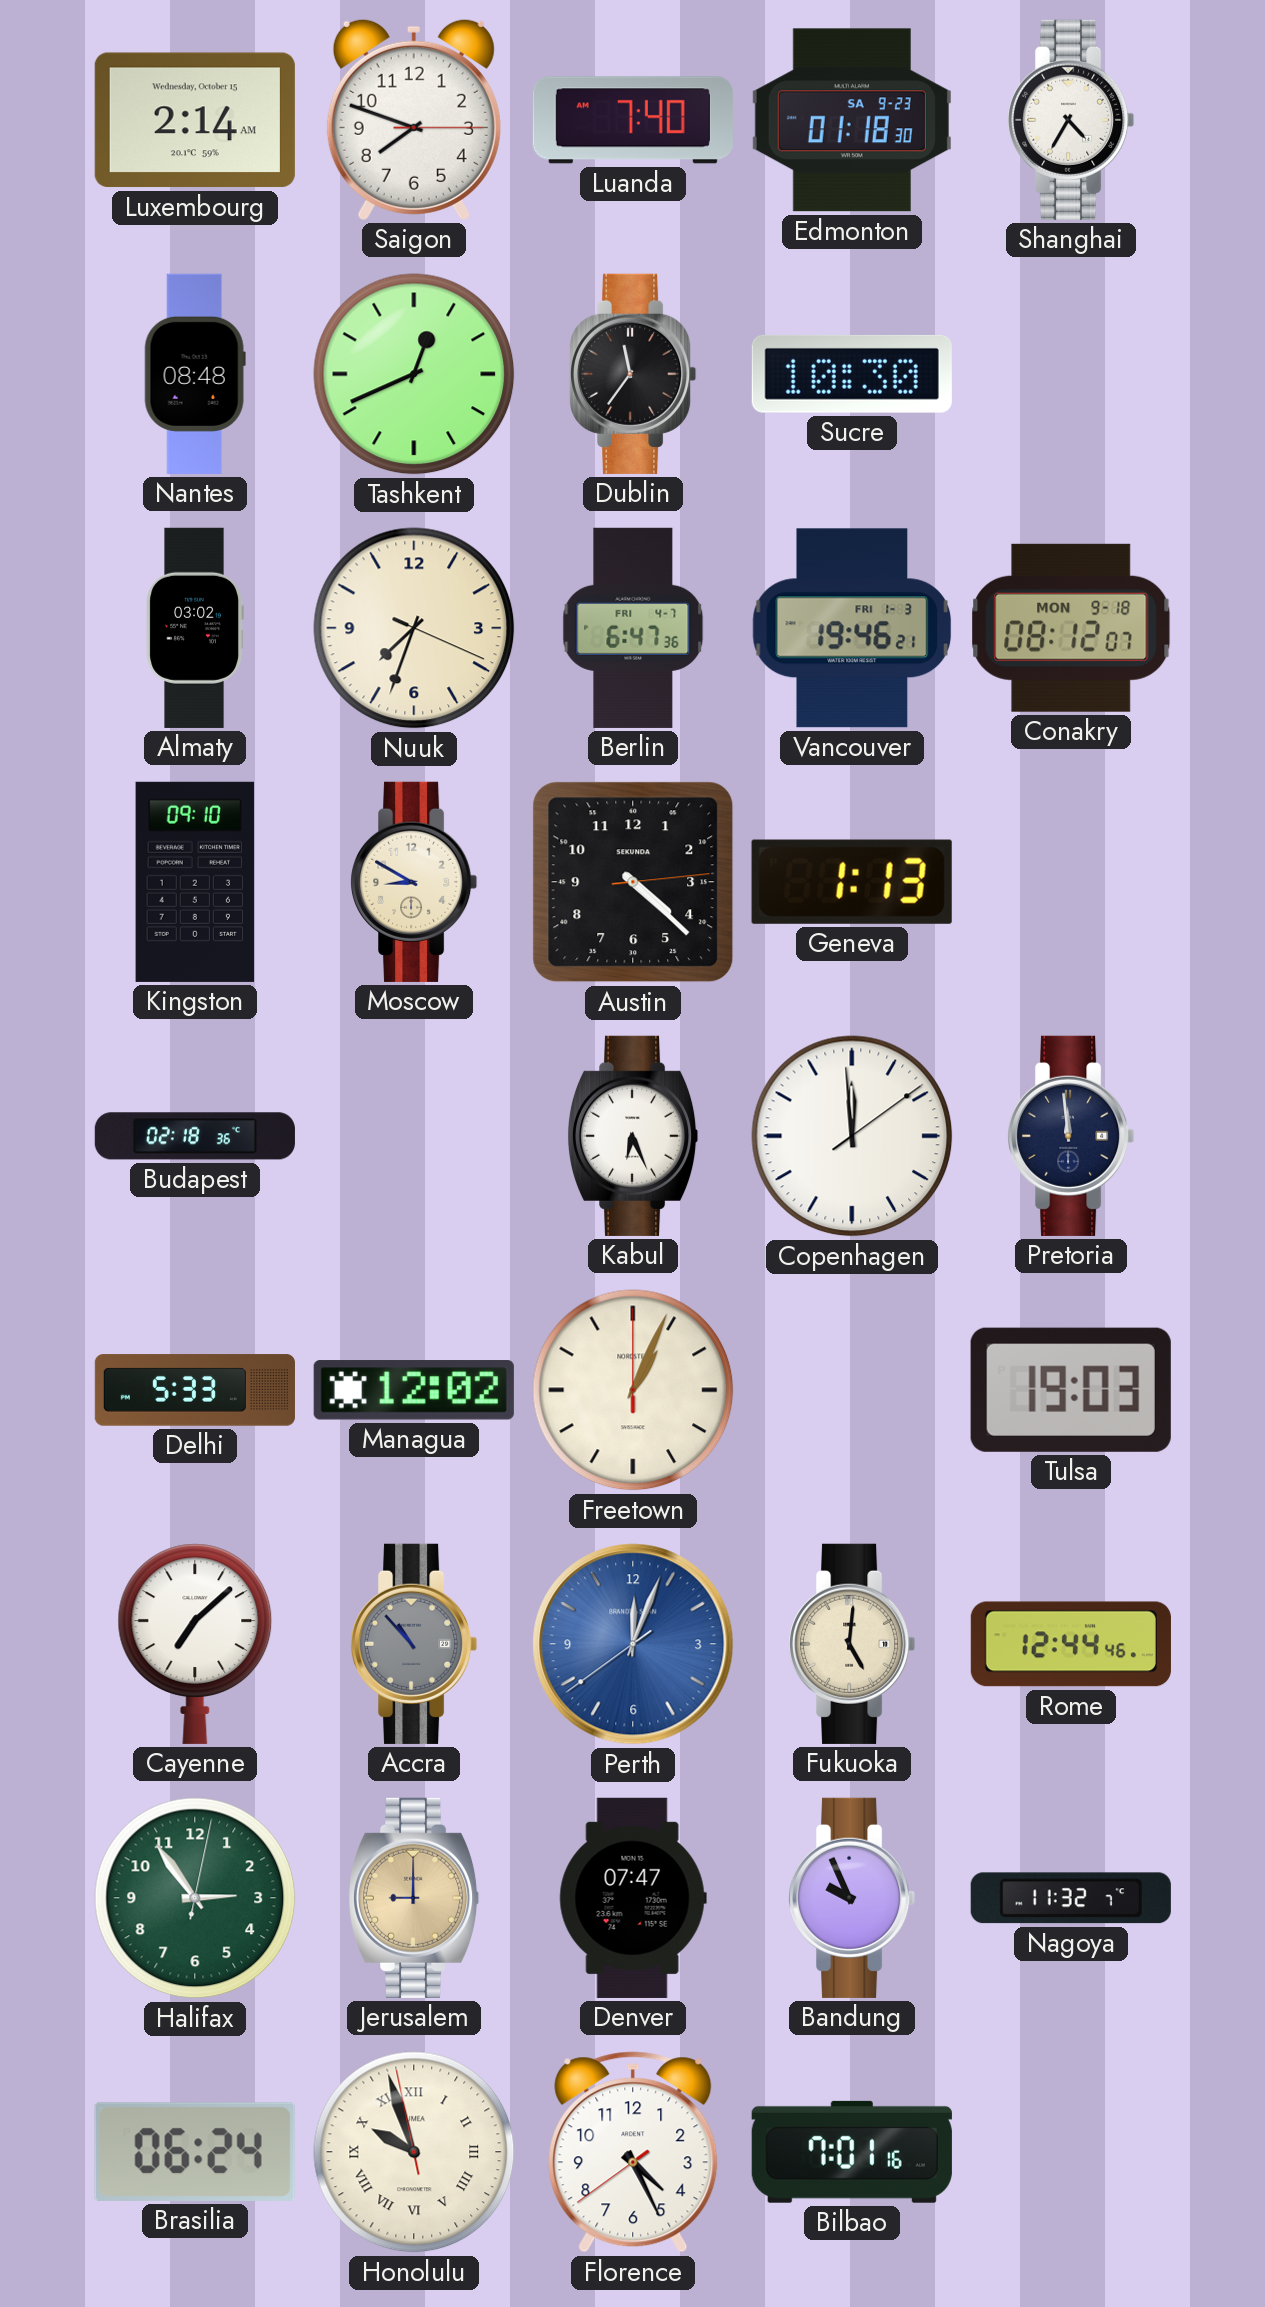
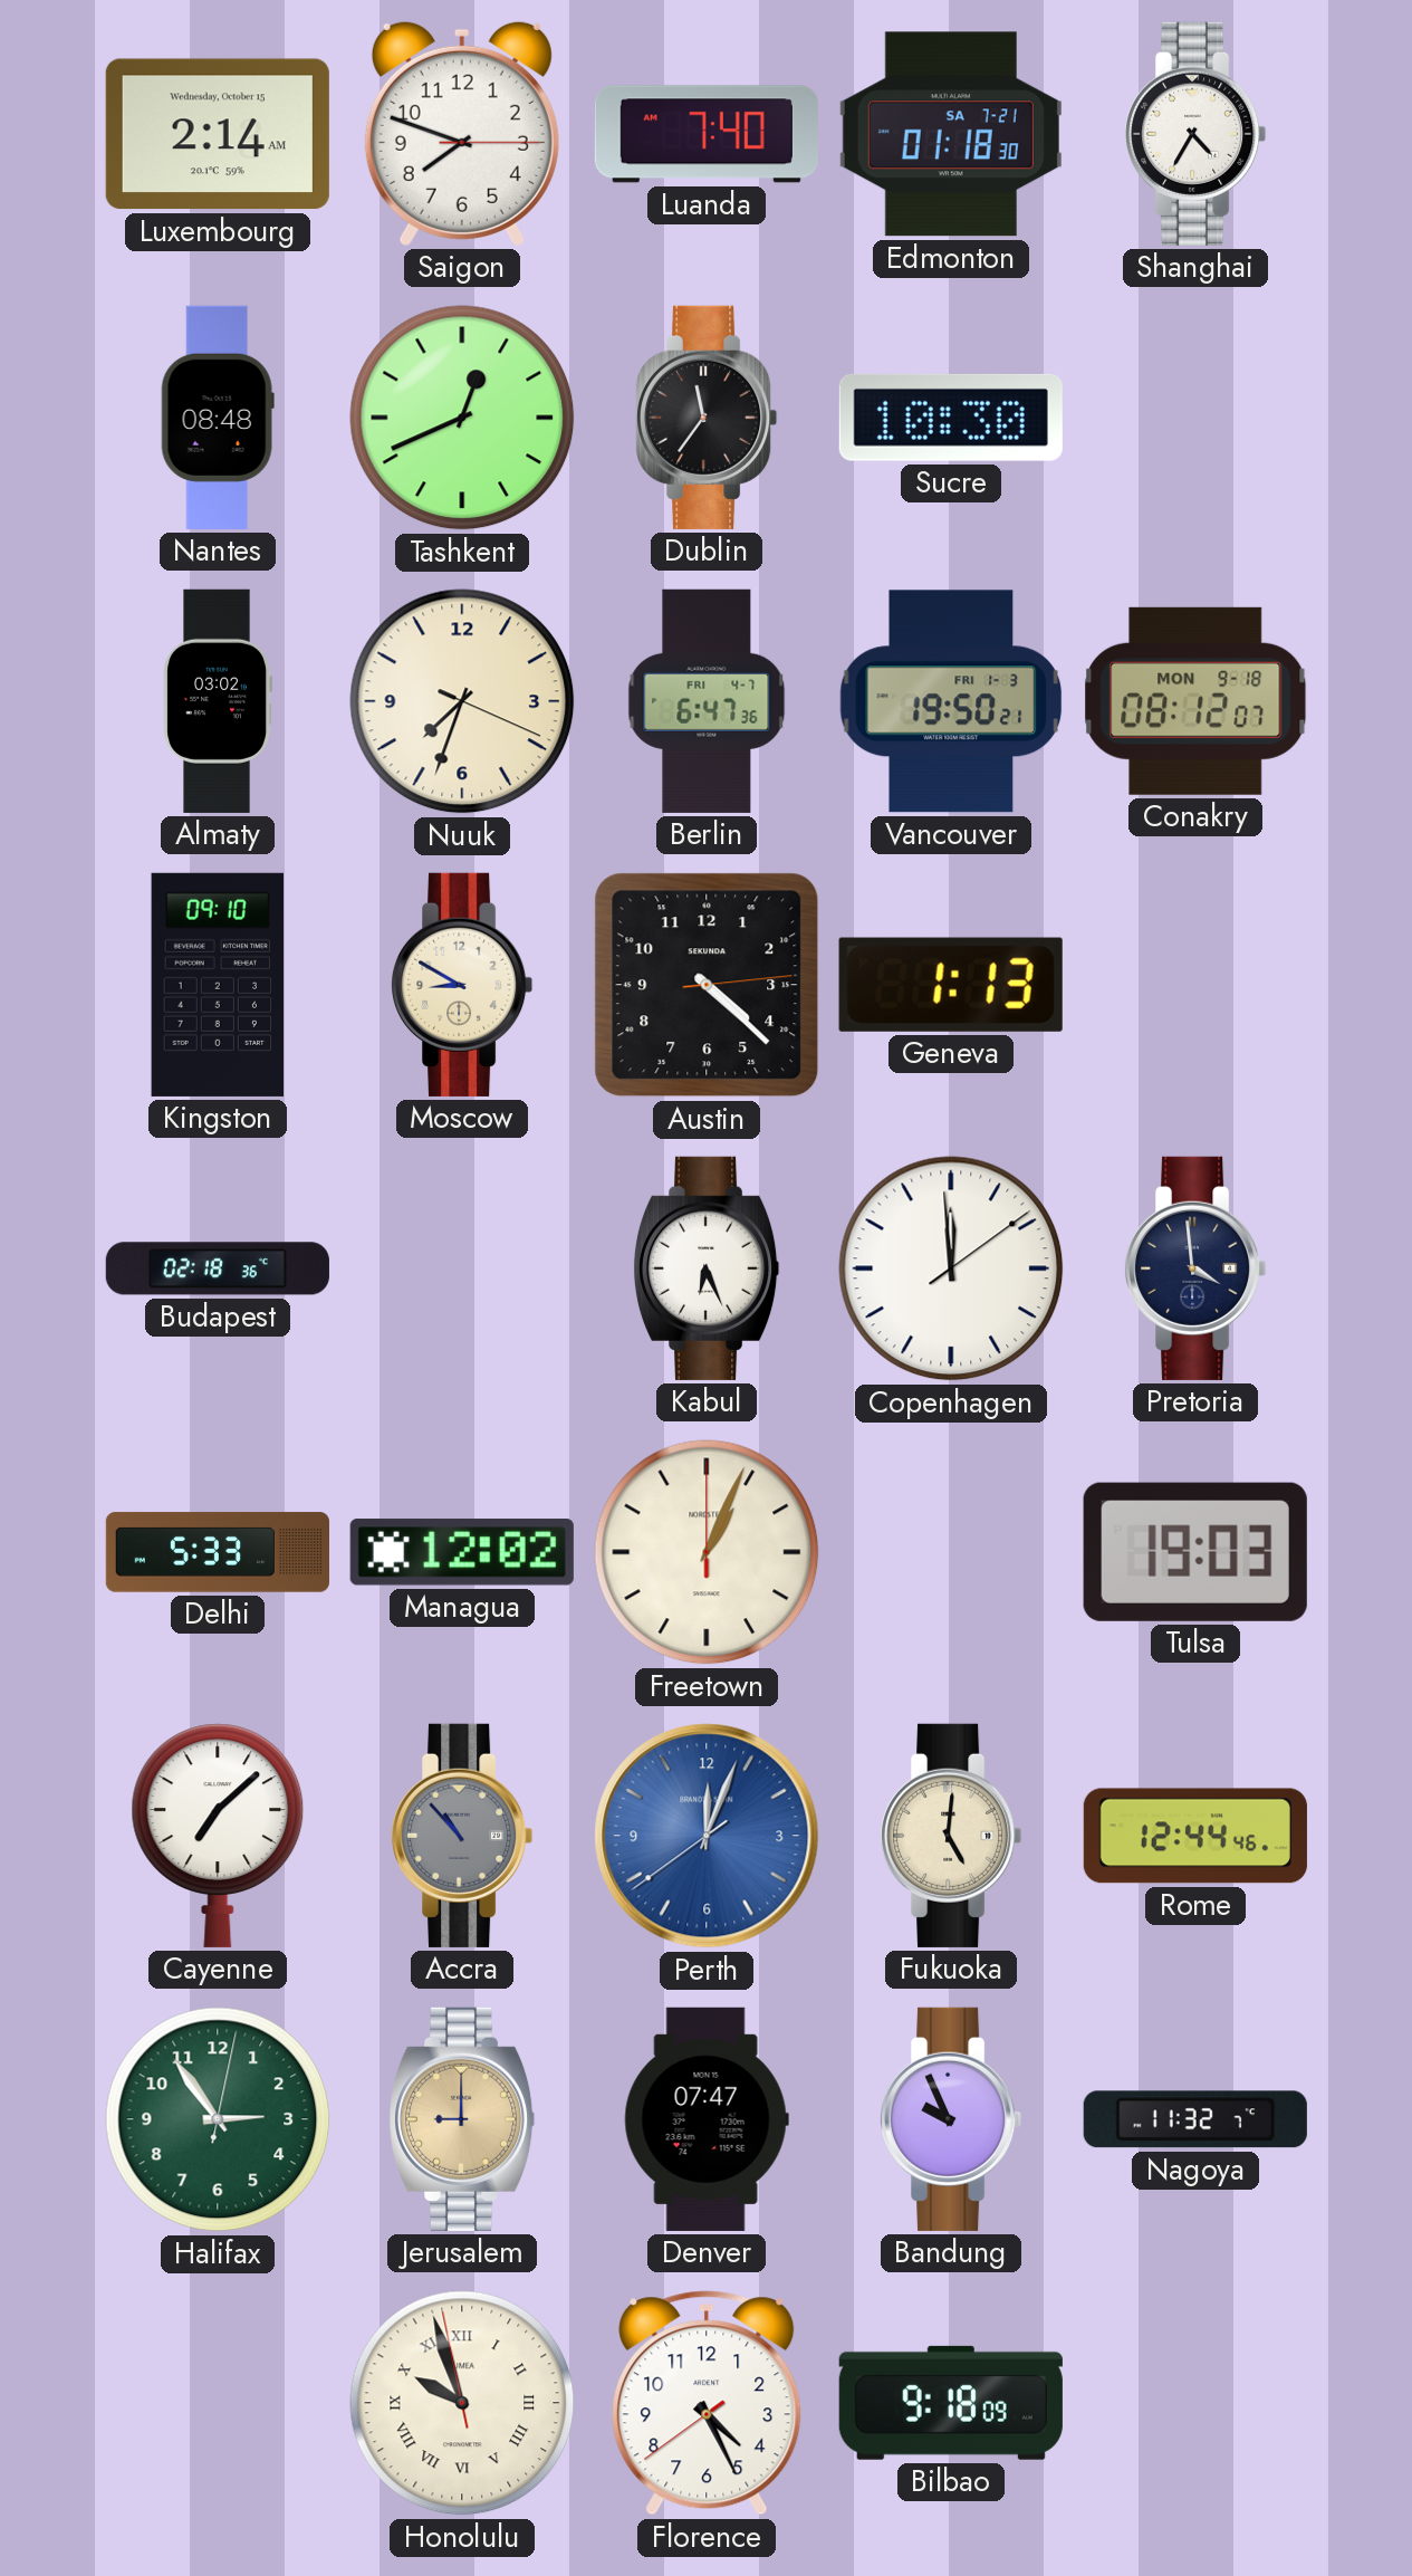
Edmonton date: SA 9-23 -> SA 7-21 (951, 134)
Vancouver: 19:46 -> 19:50 (951, 701)
Pretoria: 11:59 -> 3:59 (1197, 1268)
Brasilia: 06:24 -> none (195, 2152)
Bilbao: 7:01 -> 9:18 (951, 2403)
